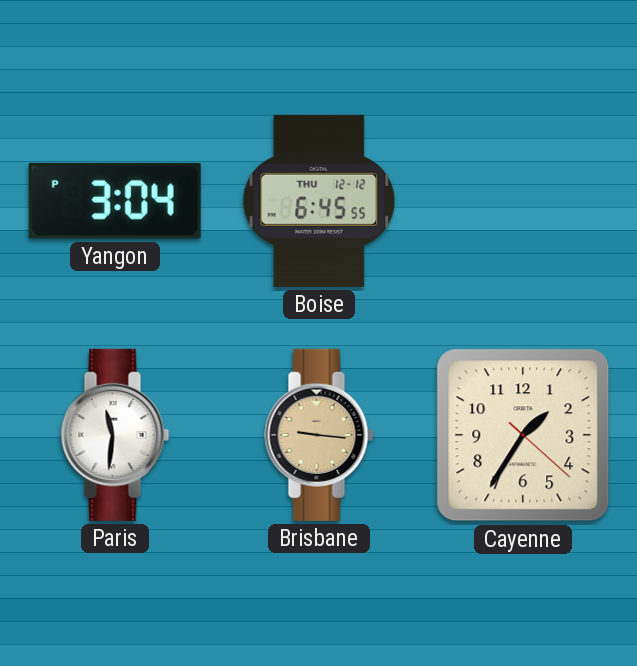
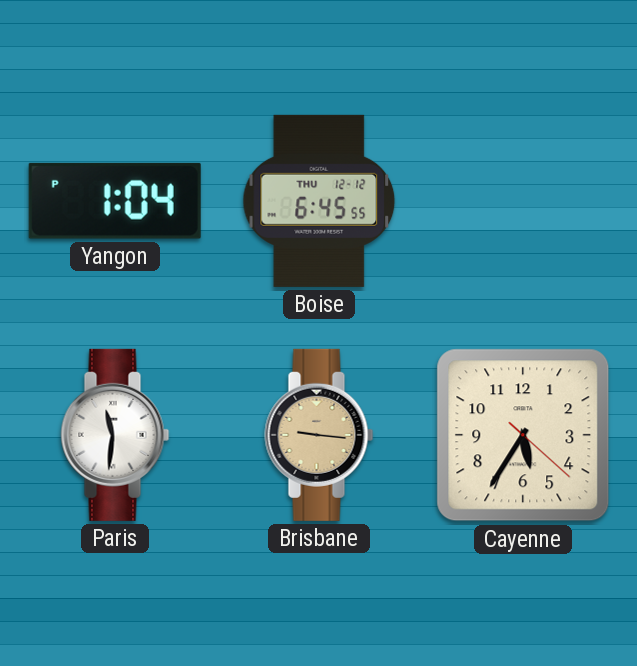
Yangon: 3:04 -> 1:04 (115, 201)
Cayenne: 1:35 -> 5:35 (523, 435)
